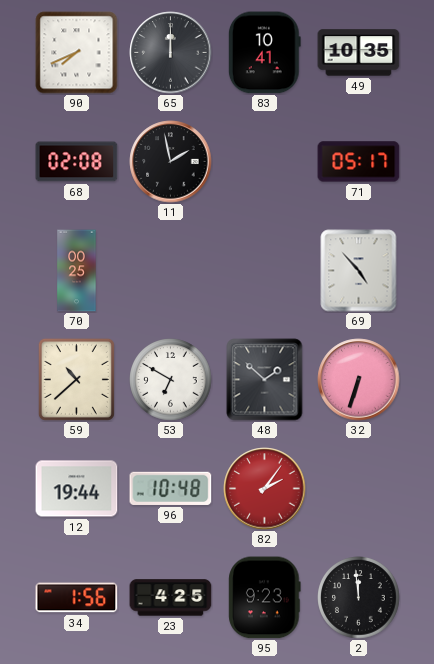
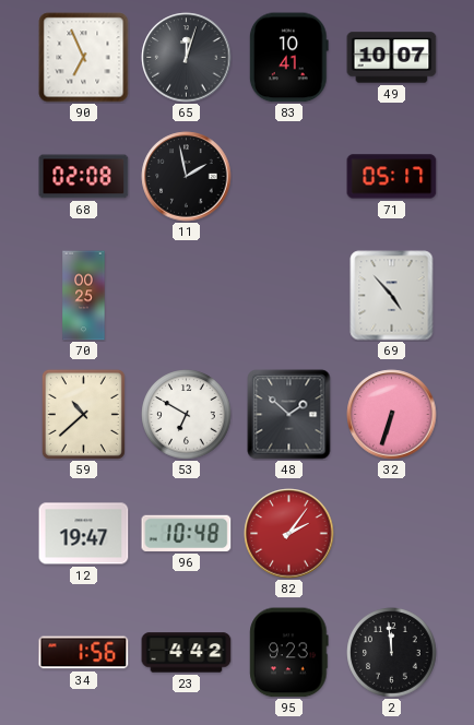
90: 7:41 -> 6:56 (84, 58)
65: 12:00 -> 12:03 (187, 58)
49: 10:35 -> 10:07 (392, 58)
12: 19:44 -> 19:47 (84, 534)
23: 4:25 -> 4:42 (187, 653)
